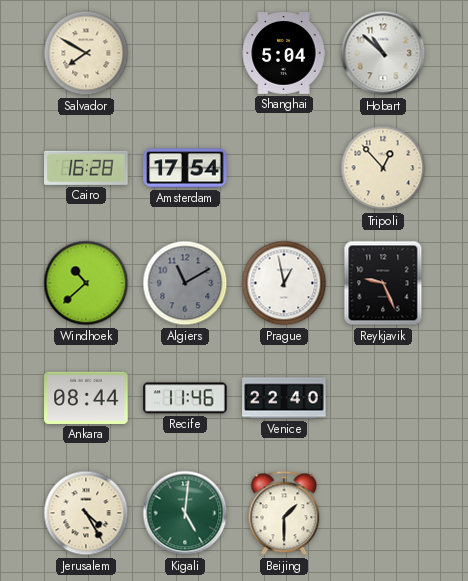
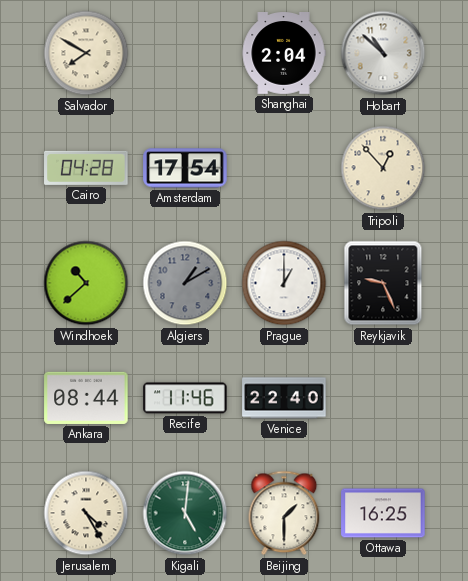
Shanghai: 5:04 -> 2:04 (284, 54)
Cairo: 16:28 -> 04:28 (86, 168)
Algiers: 11:10 -> 1:10 (185, 283)
Prague: 12:58 -> 1:00 (284, 283)
Ottawa: none -> 16:25 (383, 513)
